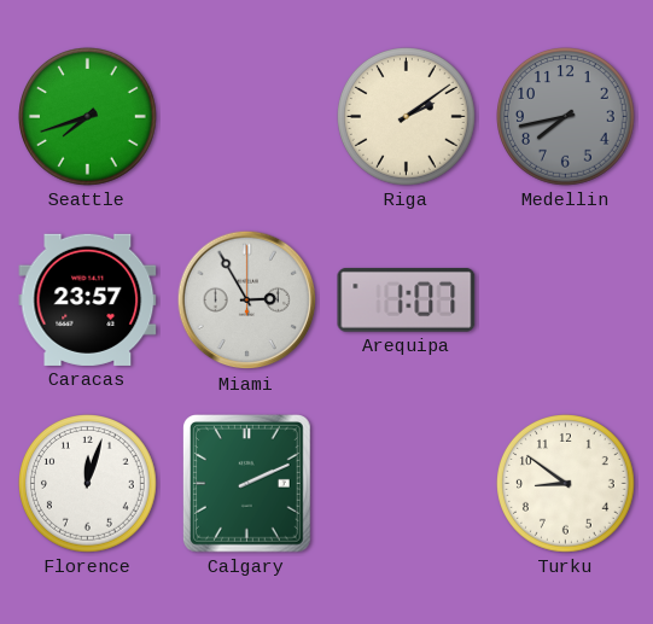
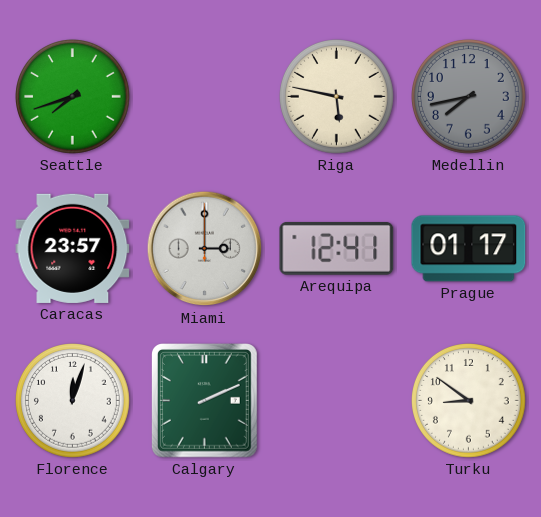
Riga: 2:09 -> 5:47 (337, 97)
Miami: 2:55 -> 3:00 (205, 249)
Arequipa: 1:07 -> 12:41 (337, 248)
Prague: none -> 01:17 (469, 249)
